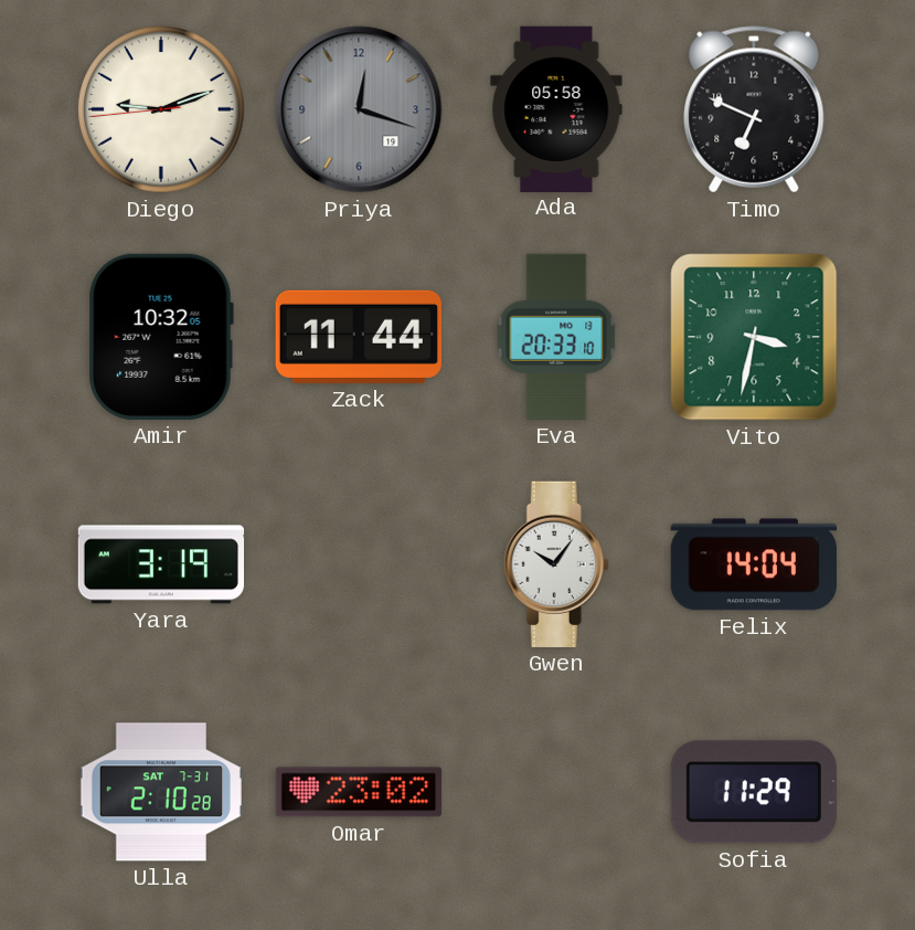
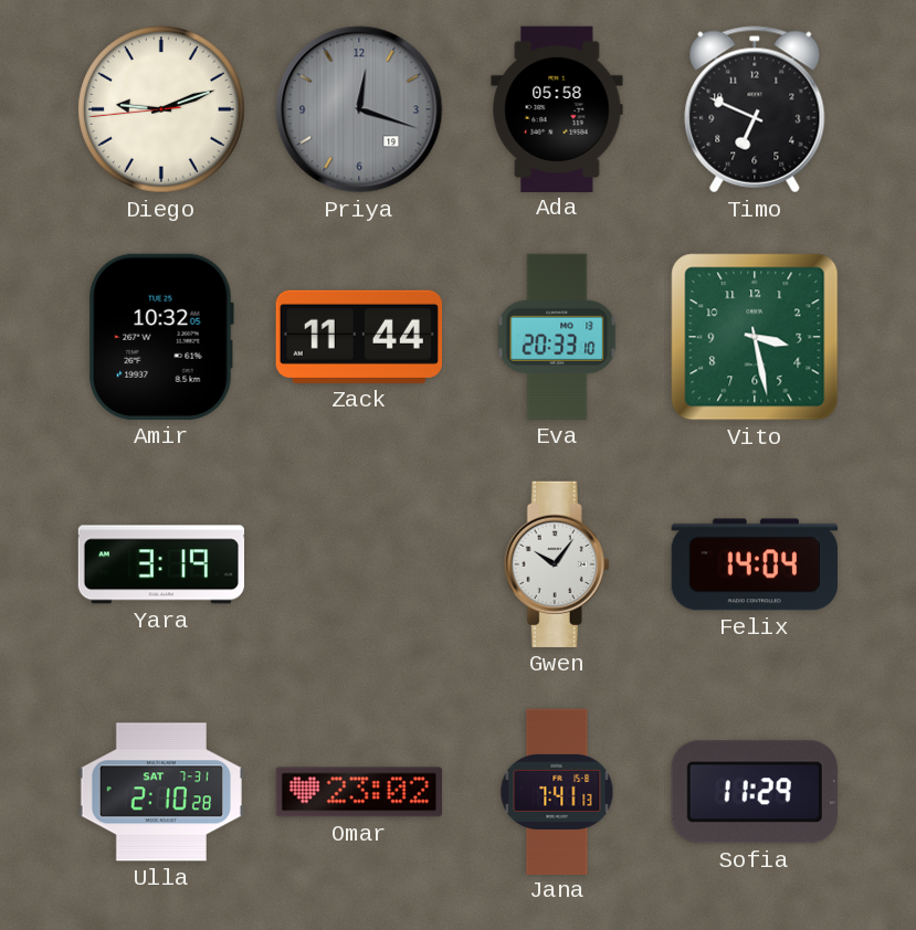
Vito: 3:32 -> 3:28 (755, 337)
Jana: none -> 7:41 (557, 791)
